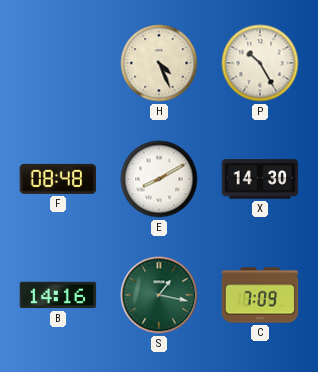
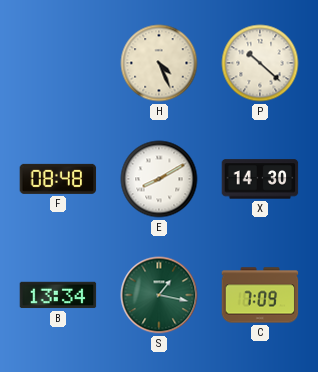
P: 10:25 -> 10:22 (260, 63)
B: 14:16 -> 13:34 (58, 295)
